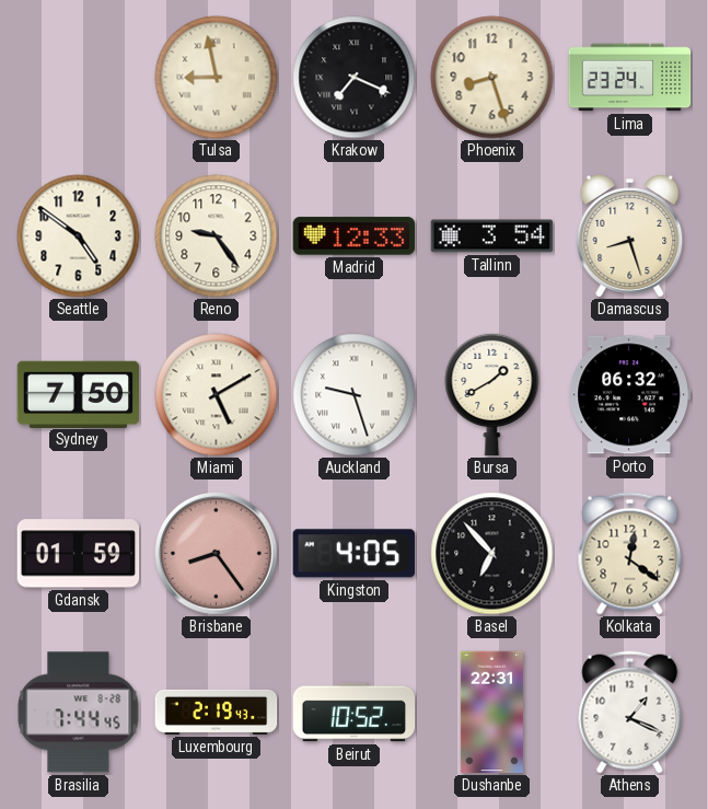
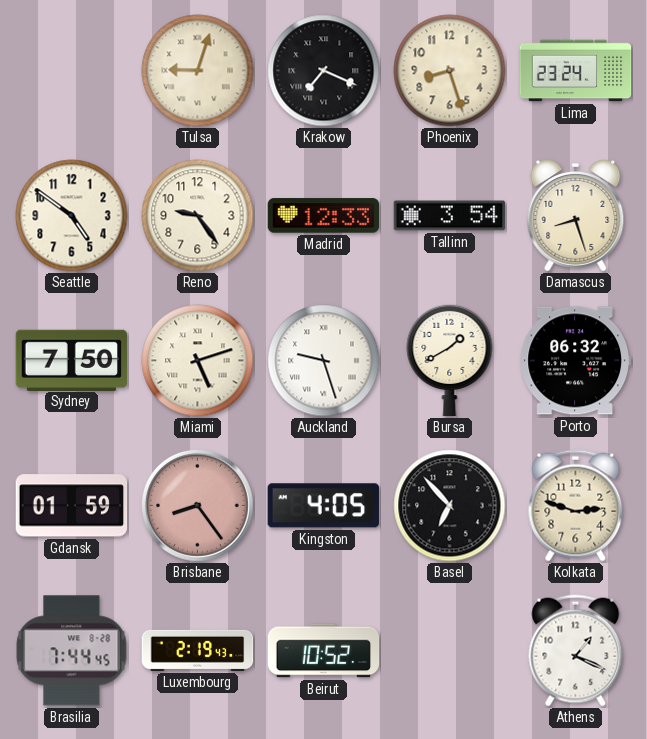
Tulsa: 8:58 -> 9:03 (198, 71)
Miami: 5:10 -> 5:12 (198, 361)
Kolkata: 12:21 -> 2:48 (576, 506)
Dushanbe: 22:31 -> none (491, 713)
